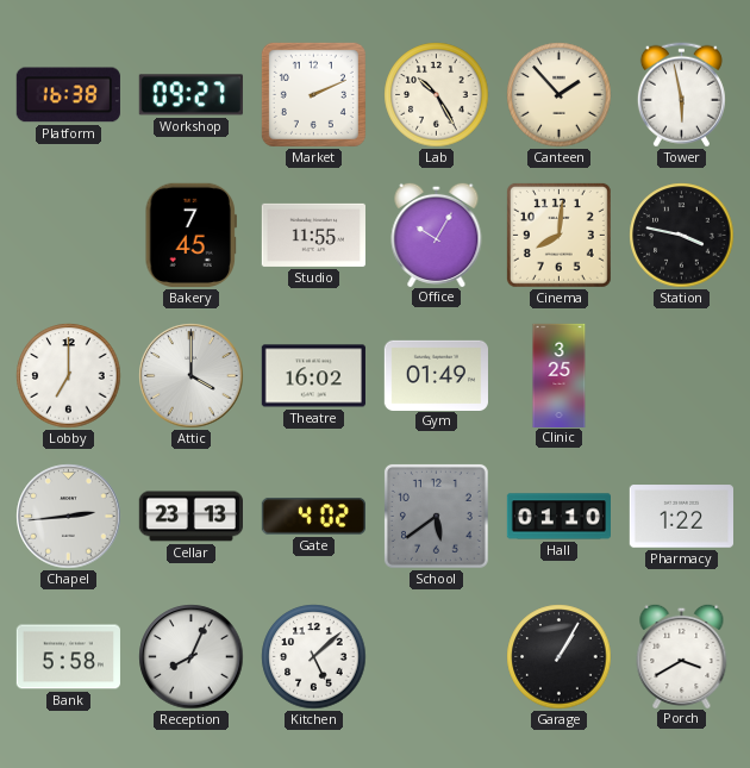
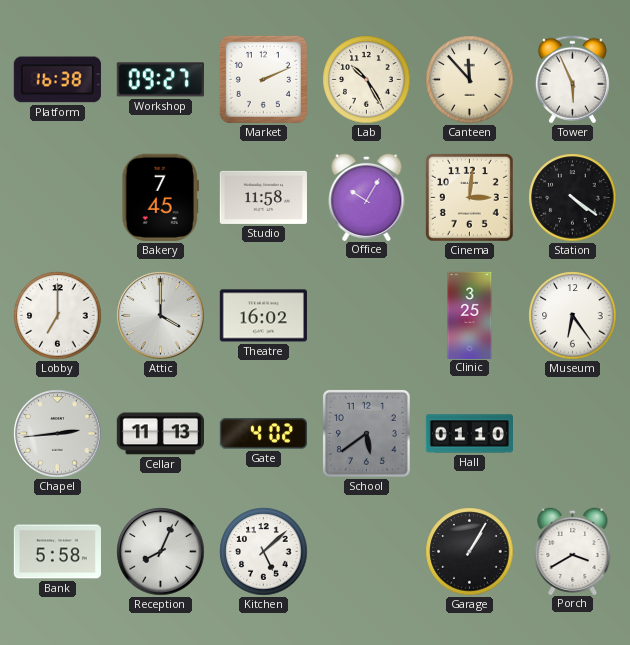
Canteen: 1:53 -> 11:53 (470, 80)
Tower: 5:58 -> 5:56 (572, 80)
Studio: 11:55 -> 11:58 (263, 197)
Cinema: 8:01 -> 3:01 (469, 197)
Station: 3:47 -> 4:21 (573, 198)
Gym: 01:49 -> none (436, 375)
Museum: none -> 6:24 (573, 316)
Cellar: 23:13 -> 11:13 (160, 434)
Pharmacy: 1:22 -> none (681, 517)
